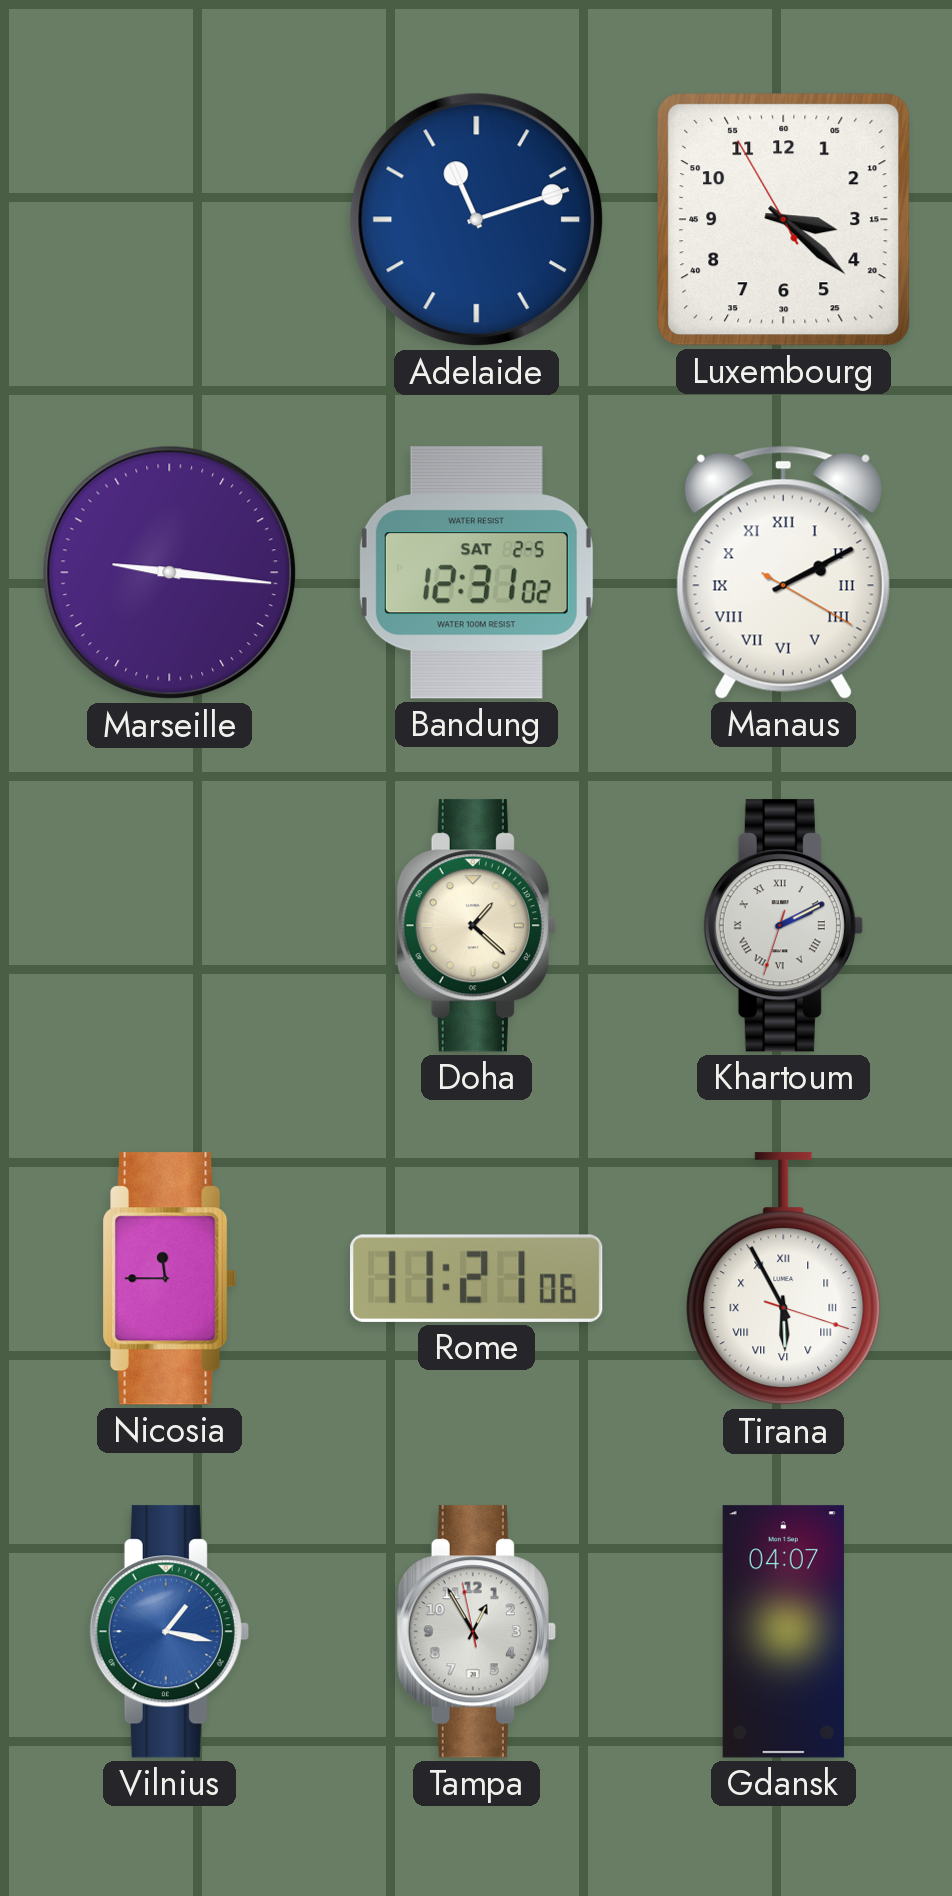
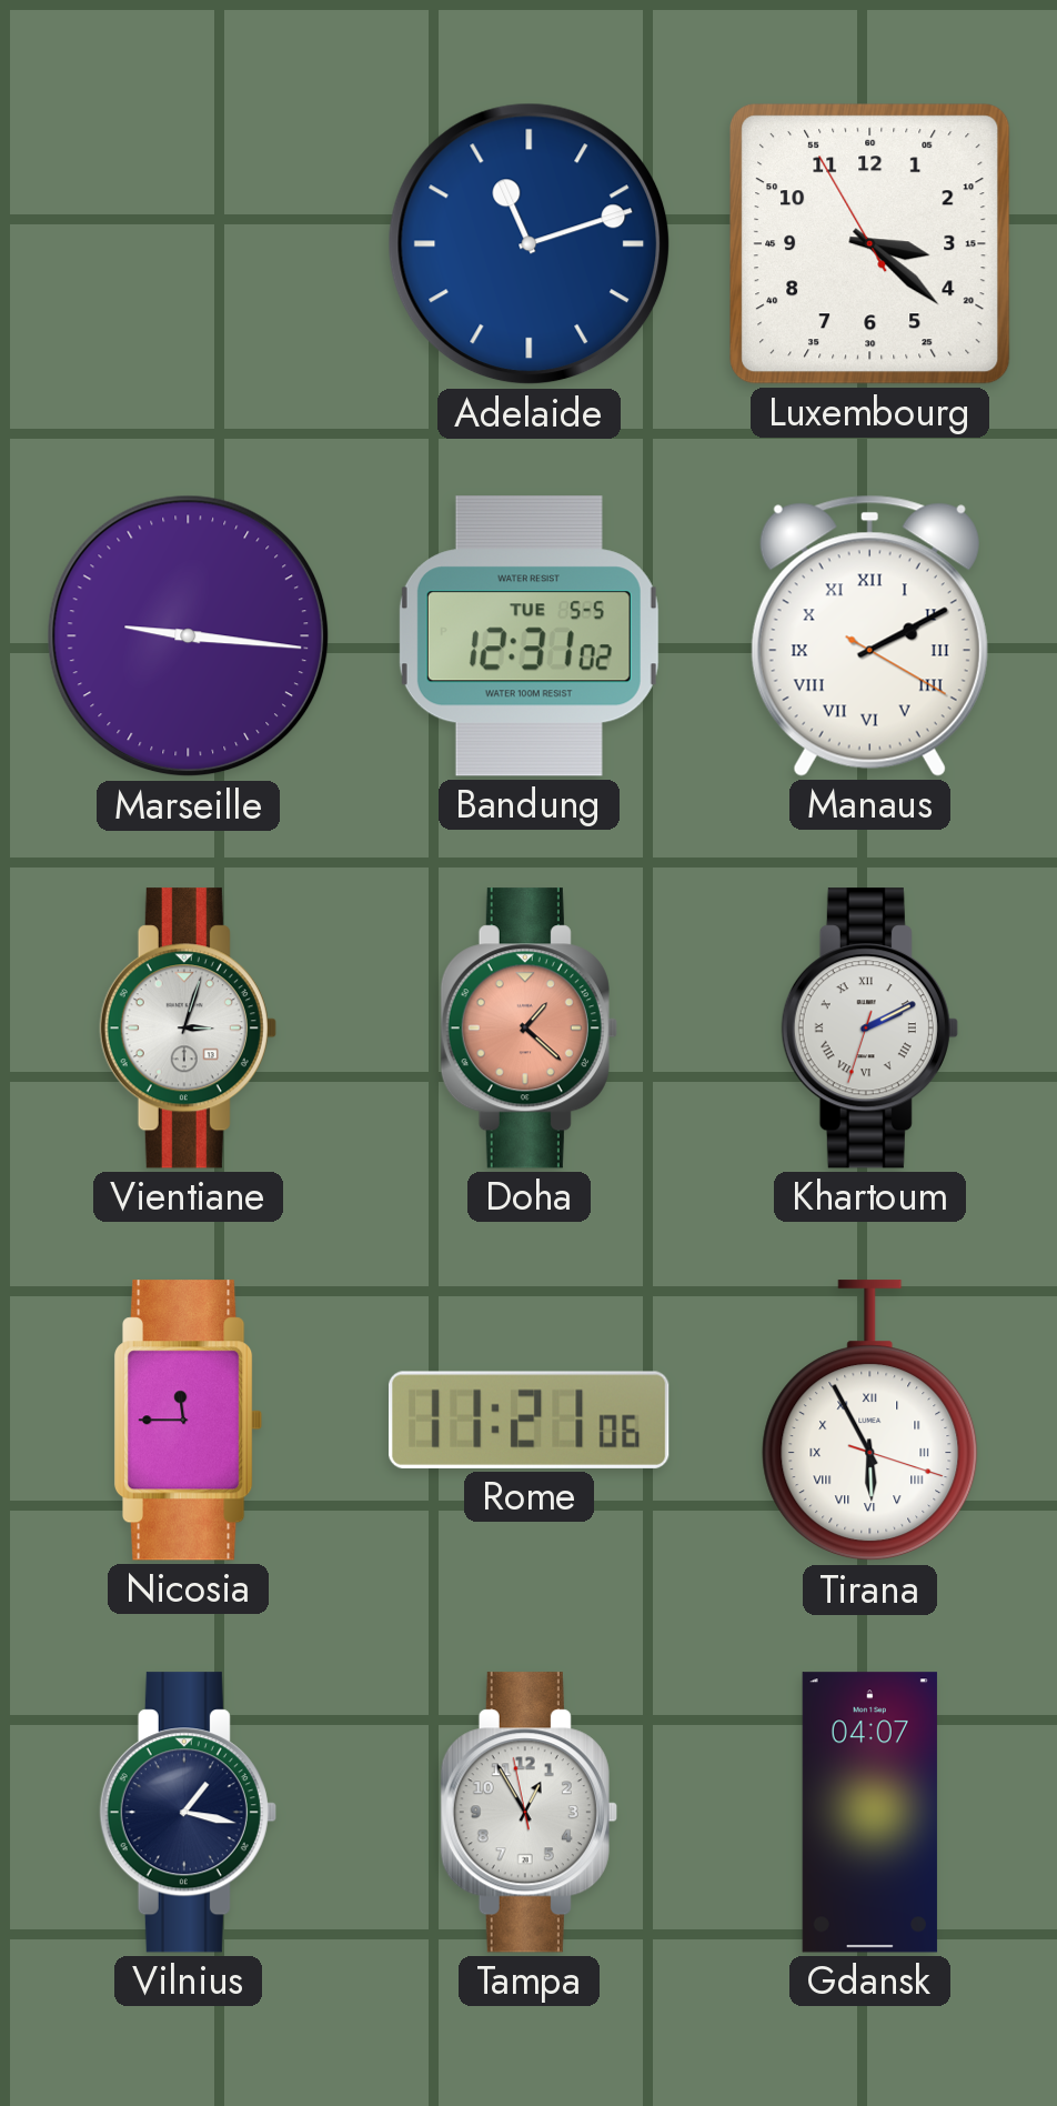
Bandung date: SAT 2-5 -> TUE 5-5 (528, 636)
Vientiane: none -> 3:03 (188, 1029)
Doha dial: cream -> salmon (528, 1029)
Vilnius dial: blue -> navy (188, 1813)
